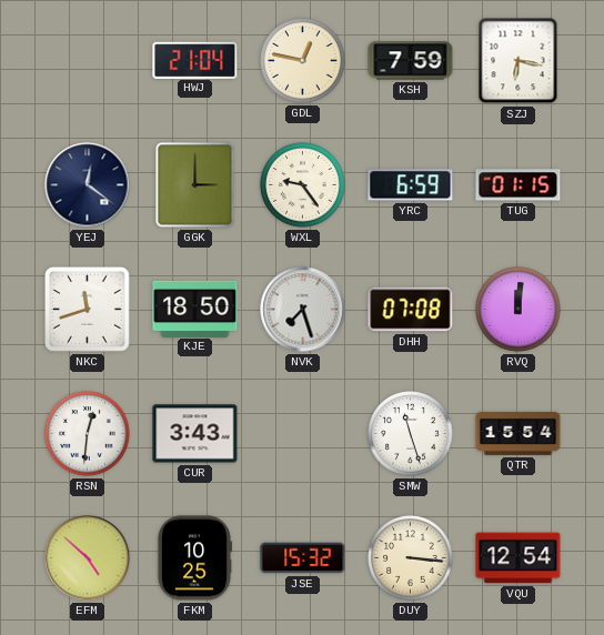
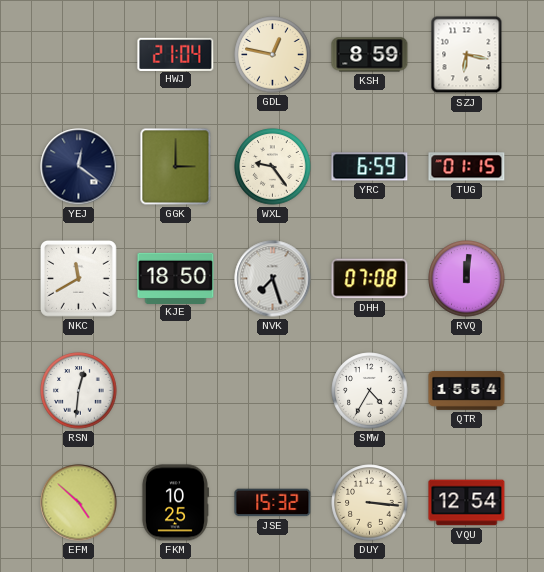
KSH: 7:59 -> 8:59 (370, 55)
NKC: 11:42 -> 11:40 (78, 278)
CUR: 3:43 -> none (195, 434)
SMW: 11:27 -> 4:35 (370, 391)
